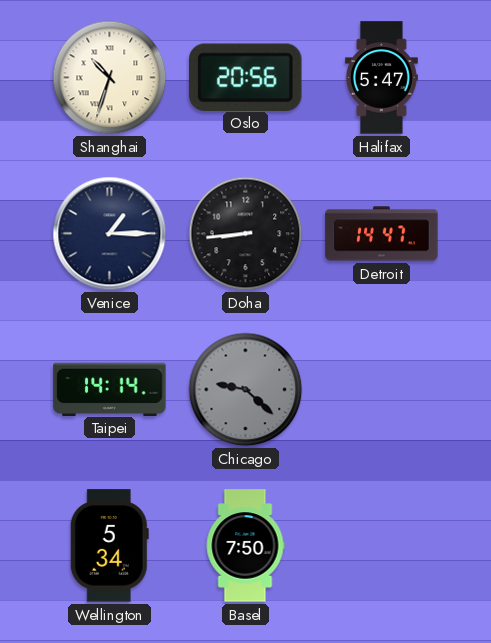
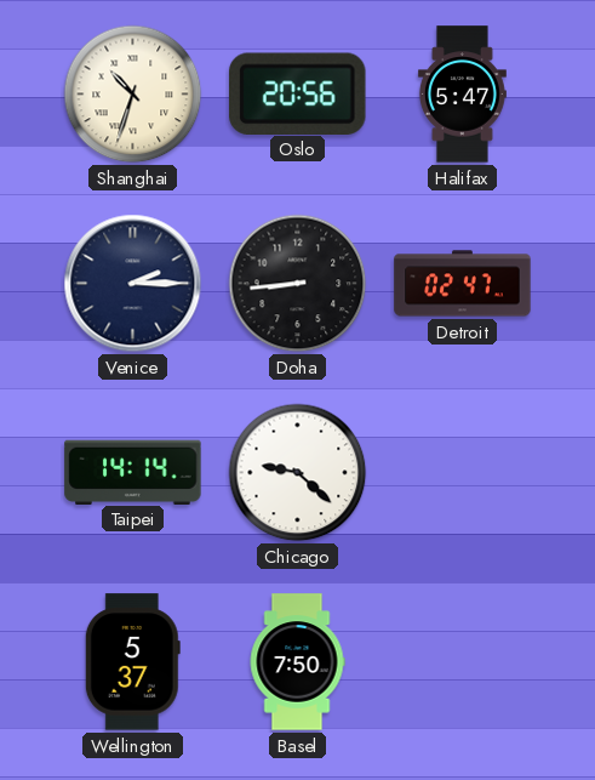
Venice: 1:15 -> 2:15 (133, 284)
Detroit: 14:47 -> 02:47 (463, 284)
Chicago dial: grey -> white (298, 473)
Wellington: 5:34 -> 5:37 (132, 662)
